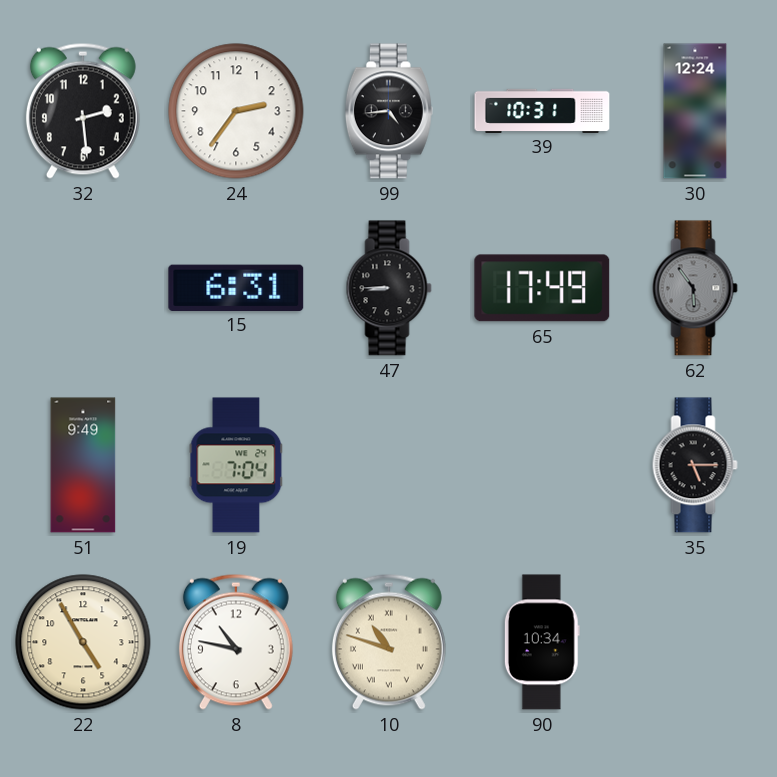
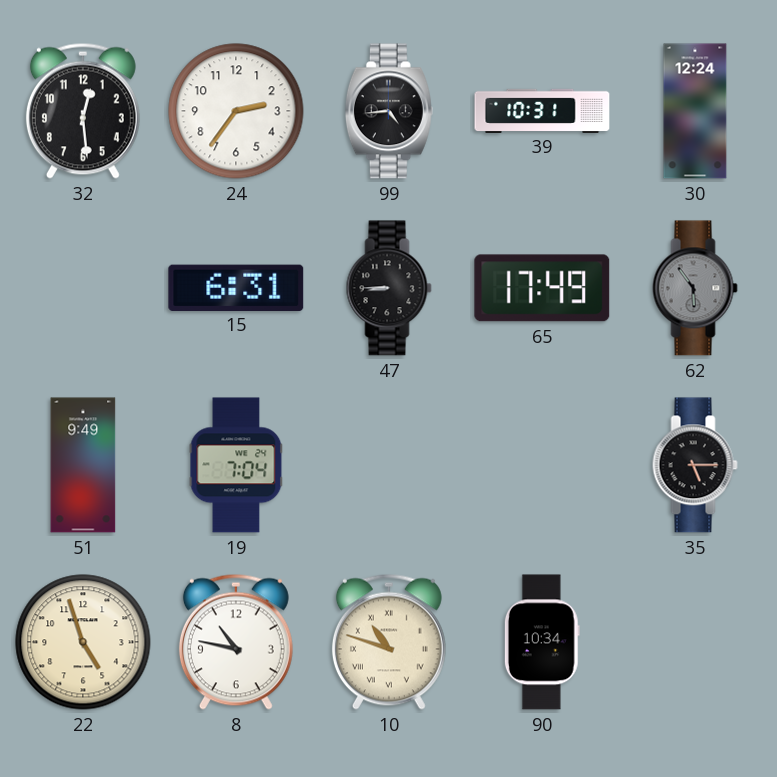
32: 2:29 -> 12:29 (83, 111)
22: 4:55 -> 4:57 (83, 642)
